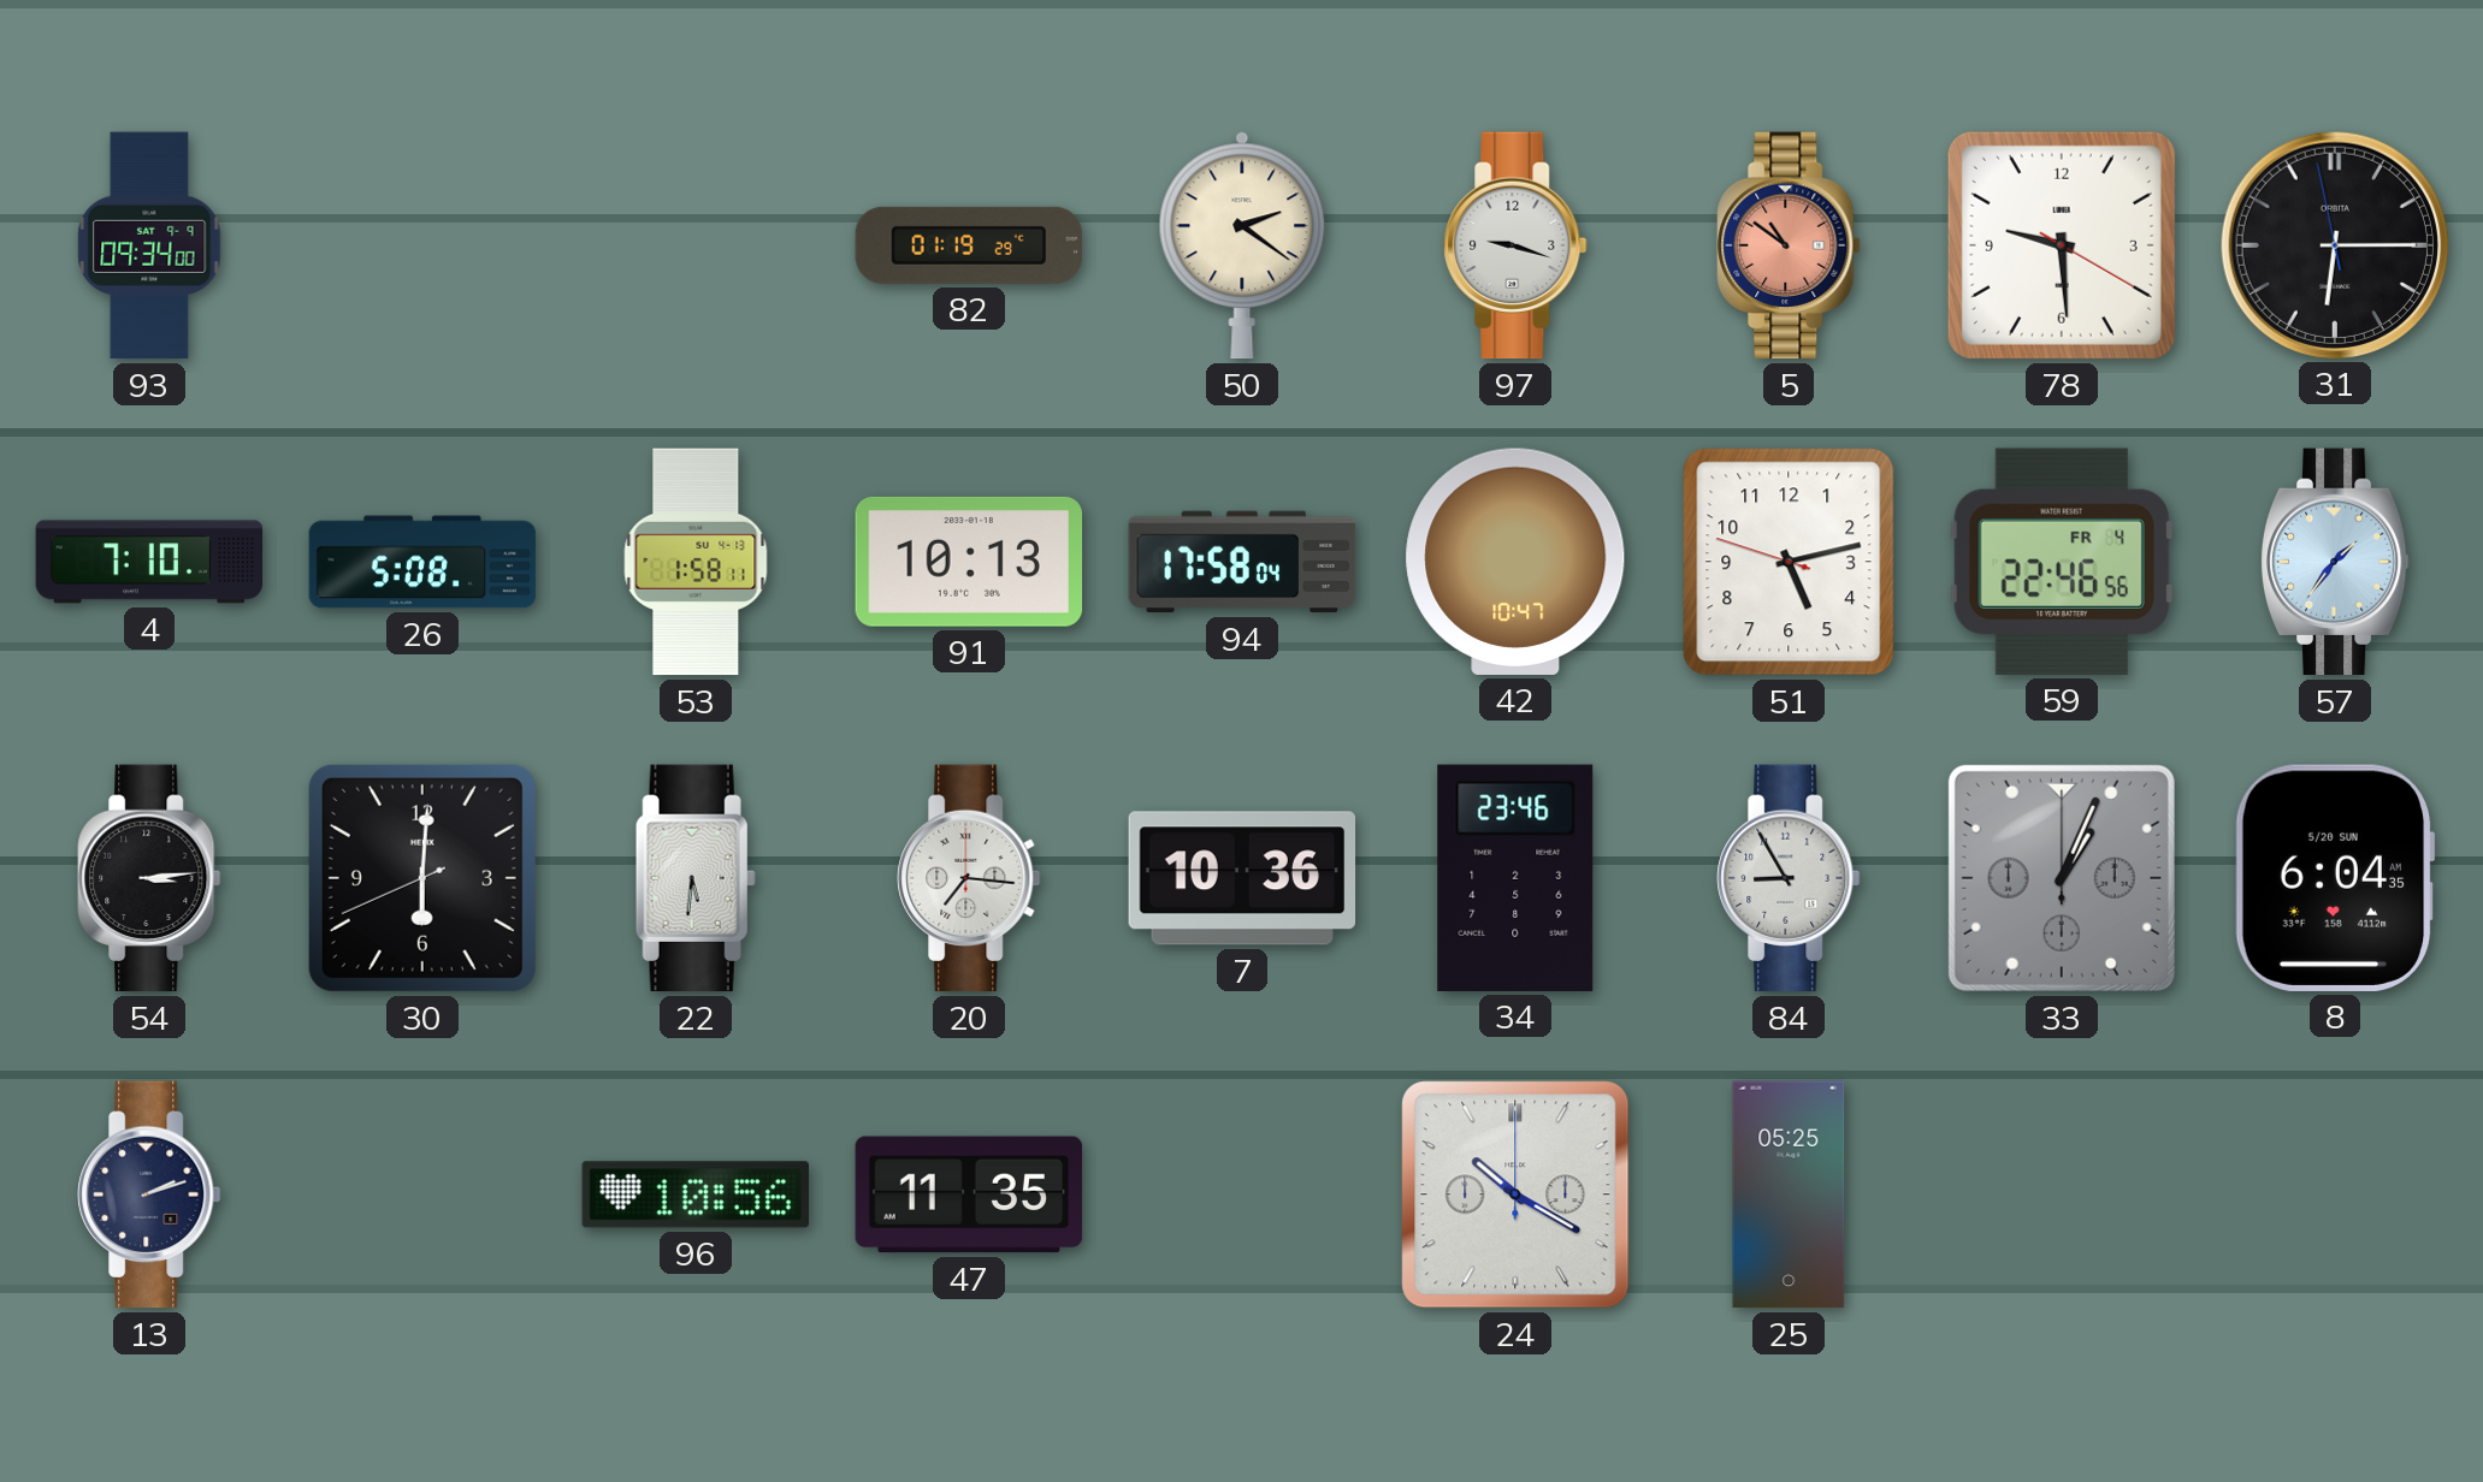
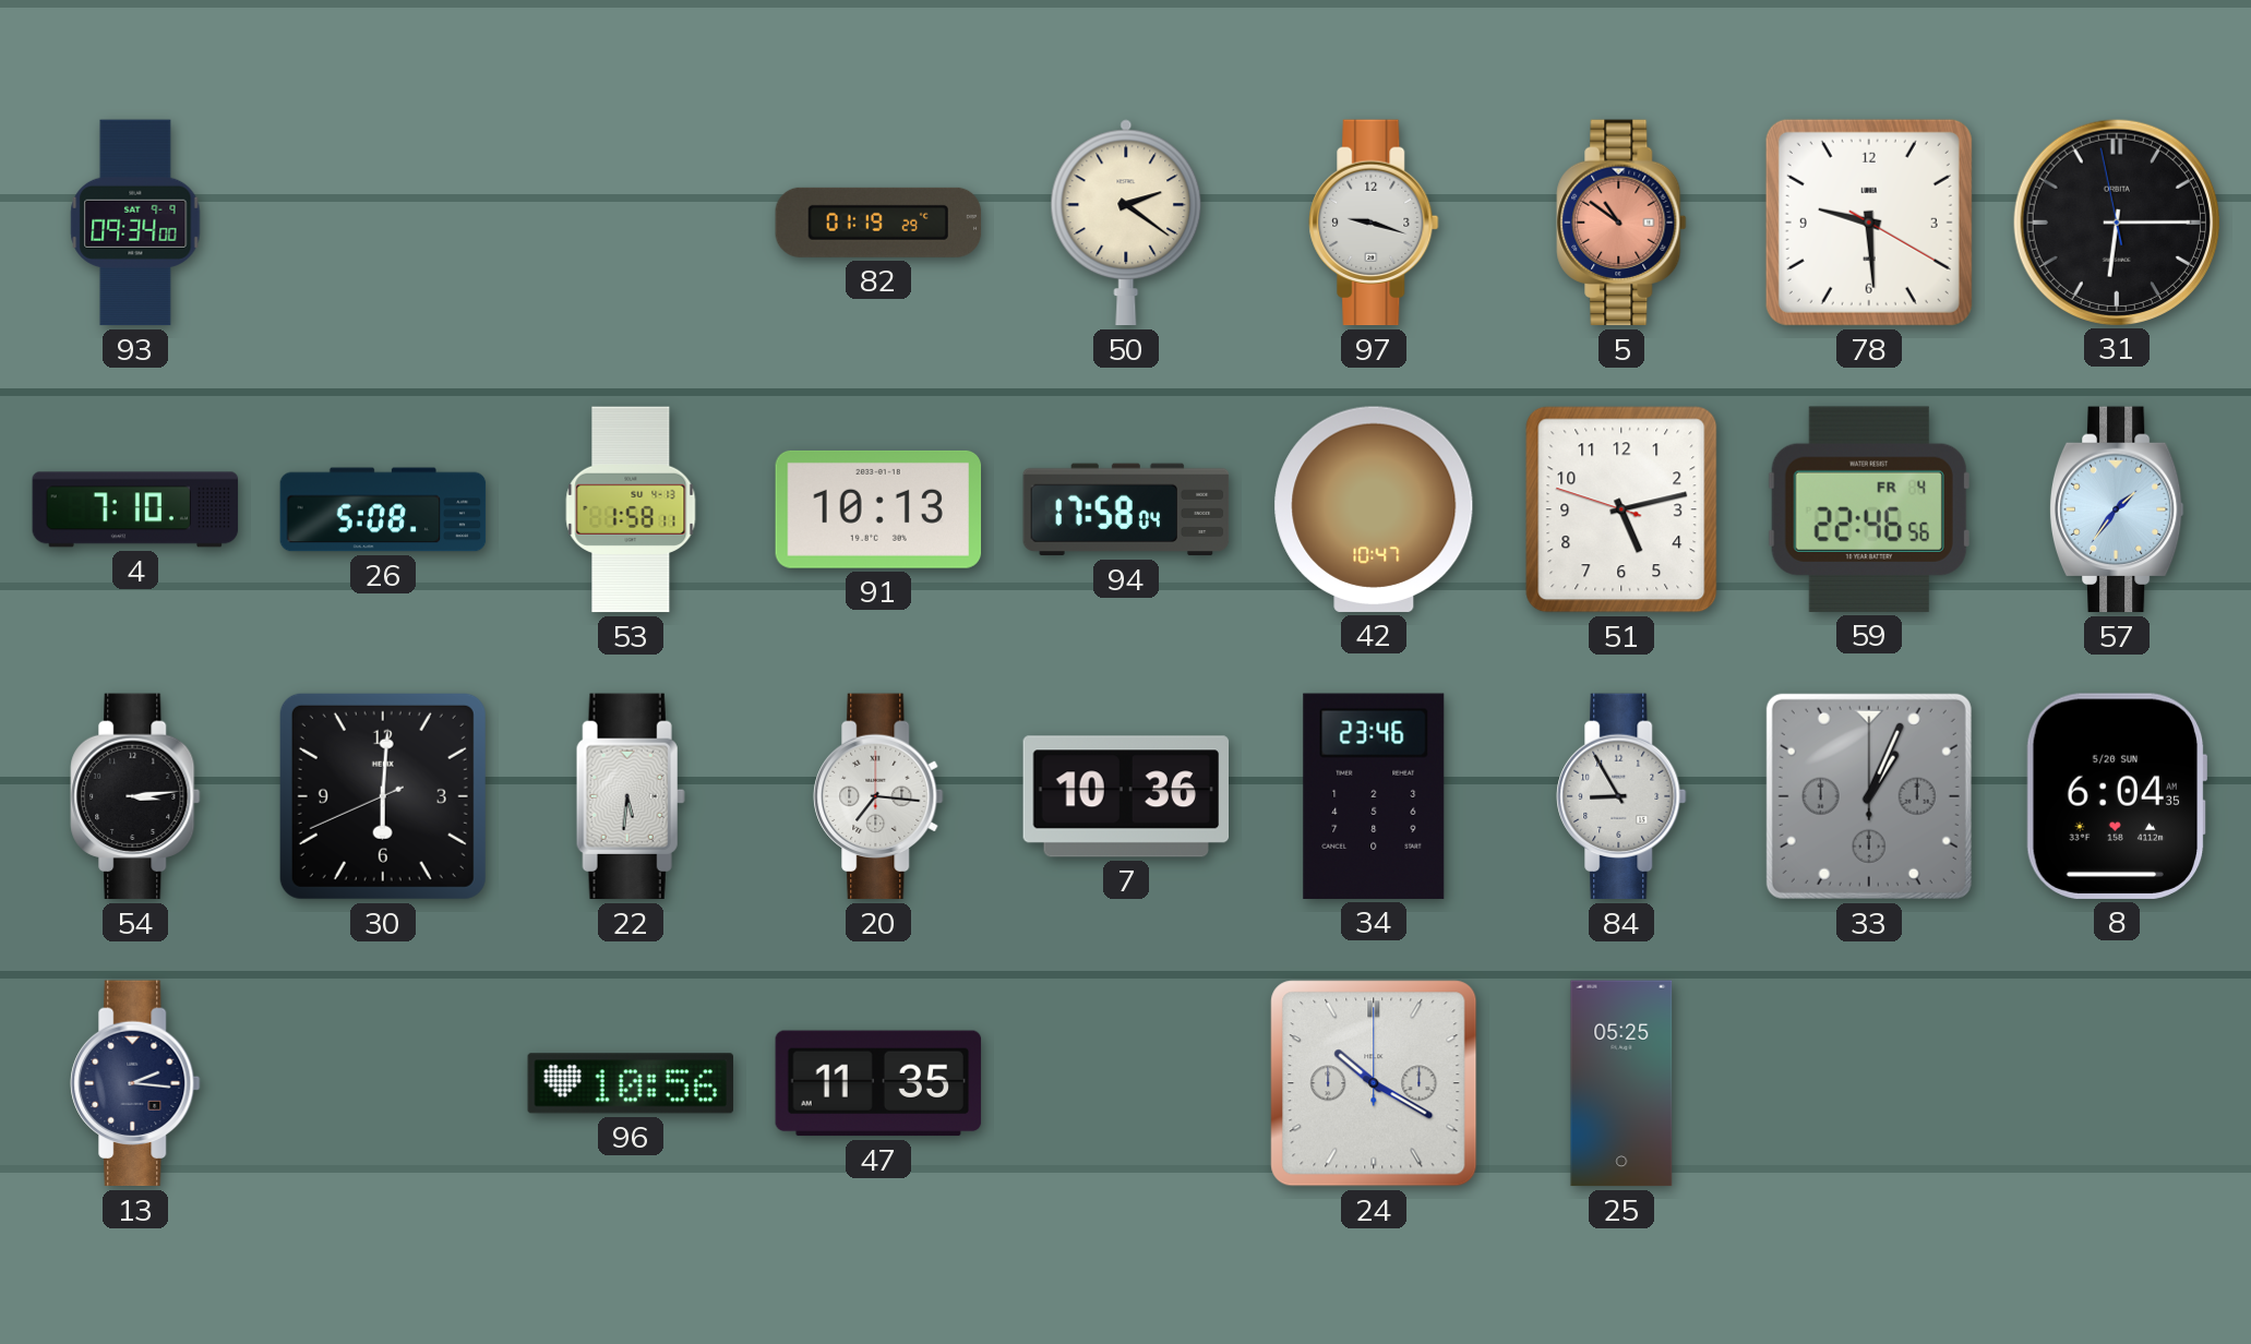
13: 2:12 -> 2:16 (135, 1083)
